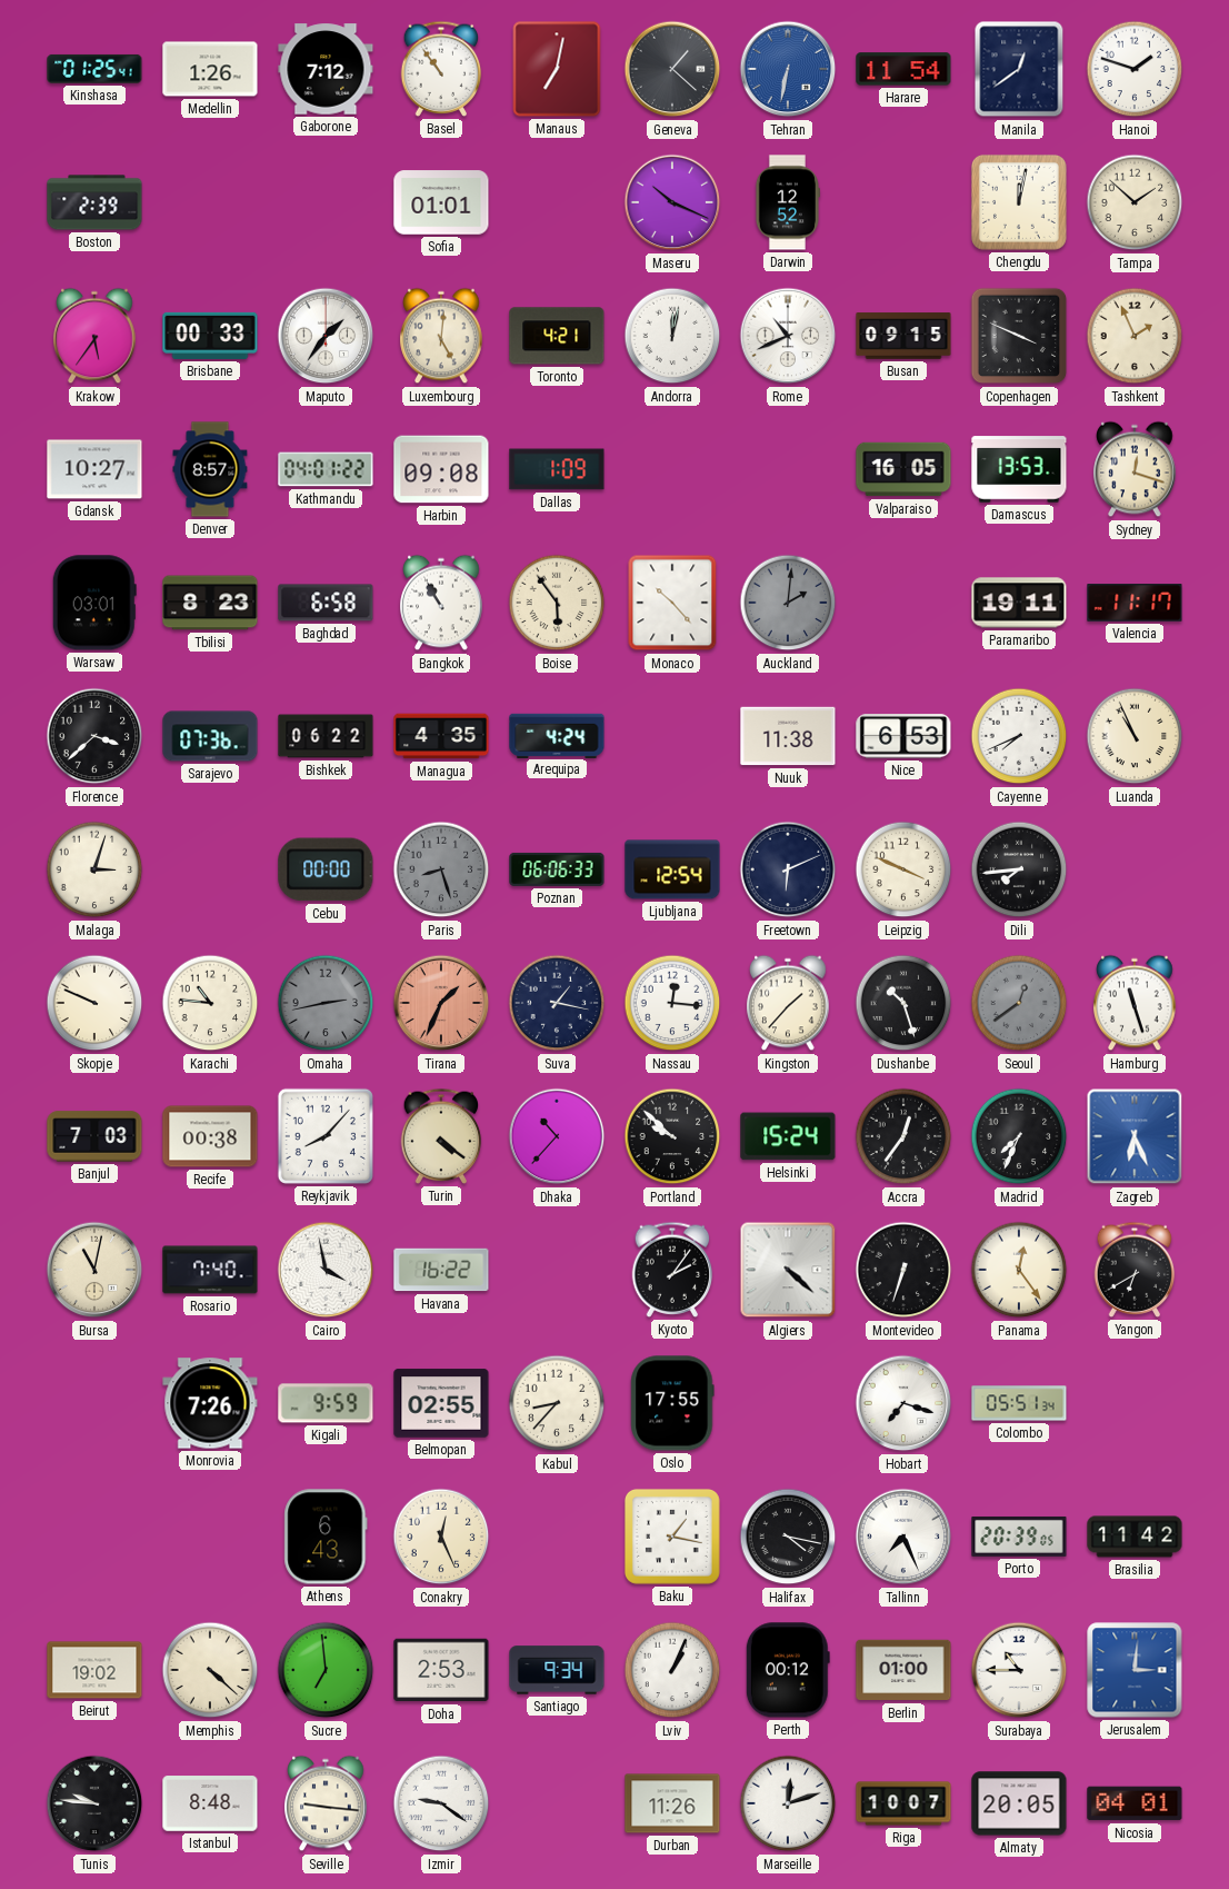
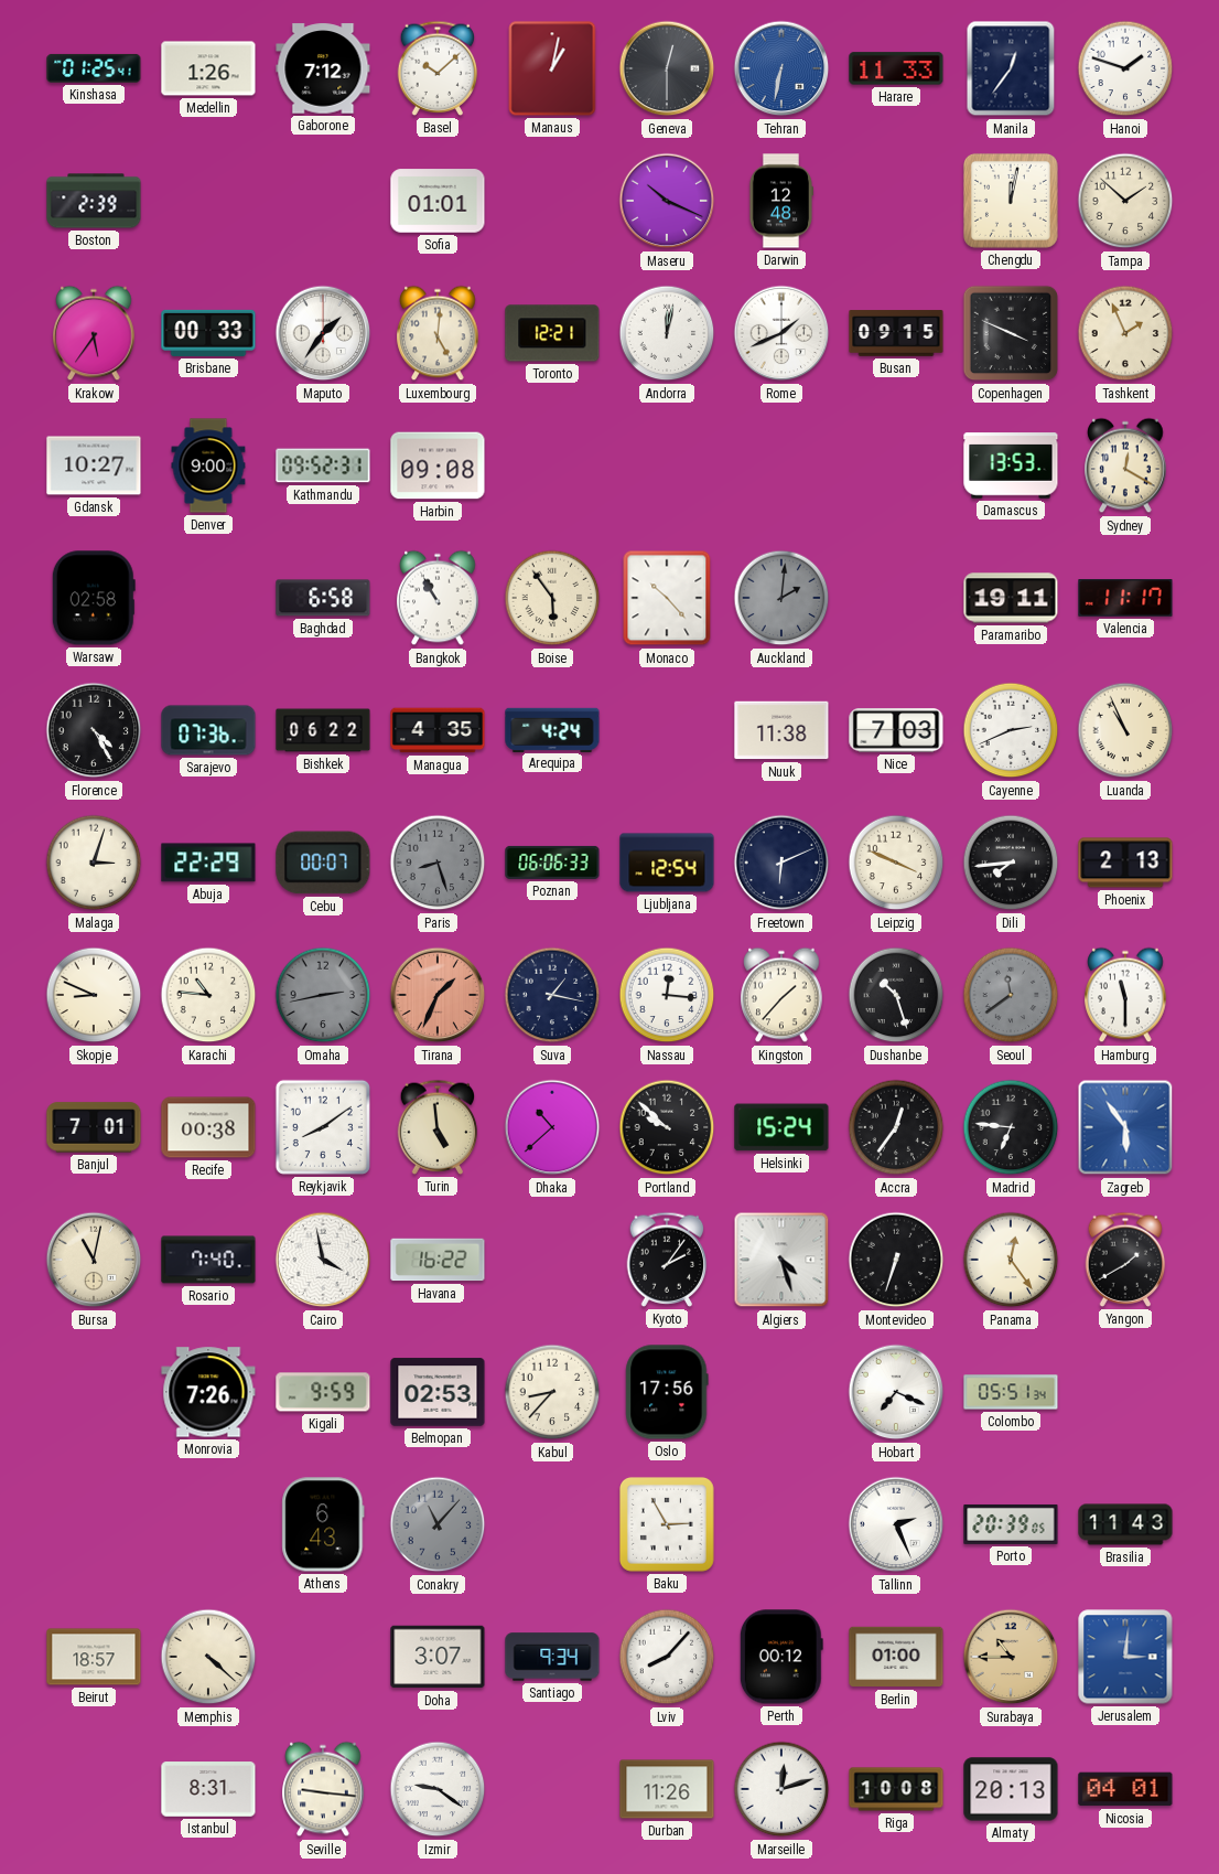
Basel: 10:54 -> 10:08 (438, 68)
Manaus: 7:02 -> 1:02 (552, 68)
Geneva: 1:22 -> 12:30 (667, 68)
Harare: 11:54 -> 11:33 (896, 68)
Manila: 12:39 -> 12:36 (1011, 68)
Darwin: 12:52 -> 12:48 (780, 201)
Toronto: 4:21 -> 12:21 (552, 333)
Rome: 10:41 -> 1:41 (781, 333)
Denver: 8:57 -> 9:00 (208, 465)
Kathmandu: 04:01 -> 09:52 (323, 465)
Dallas: 1:09 -> none (557, 469)
Valparaiso: 16:05 -> none (903, 469)
Sydney: 12:18 -> 12:20 (1125, 465)
Warsaw: 03:01 -> 02:58 (94, 598)
Tbilisi: 8:23 -> none (210, 603)
Florence: 3:38 -> 4:25 (94, 730)
Nice: 6:53 -> 7:03 (896, 730)
Cayenne: 7:41 -> 2:41 (1011, 730)
Abuja: none -> 22:29 (208, 863)
Cebu: 00:00 -> 00:07 (323, 863)
Phoenix: none -> 2:13 (1125, 863)
Skopje: 9:49 -> 8:49 (94, 995)
Seoul: 12:39 -> 11:39 (1011, 995)
Hamburg: 11:27 -> 11:30 (1125, 995)
Banjul: 7:03 -> 7:01 (94, 1127)
Reykjavik: 8:07 -> 8:09 (323, 1127)
Turin: 4:21 -> 4:59 (438, 1127)
Dhaka: 10:37 -> 10:38 (552, 1127)
Madrid: 7:34 -> 6:46 (1011, 1127)
Zagreb: 6:26 -> 5:54 (1125, 1127)
Algiers: 4:22 -> 4:27 (781, 1260)
Yangon: 6:40 -> 1:40 (1125, 1260)
Belmopan: 02:55 -> 02:53 (438, 1392)
Oslo: 17:55 -> 17:56 (667, 1392)
Hobart: 7:18 -> 7:19 (896, 1392)
Conakry: 12:26 -> 11:07 (438, 1524)
Conakry dial: cream -> grey (438, 1524)
Baku: 1:17 -> 2:55 (667, 1524)
Halifax: 4:17 -> none (788, 1537)
Tallinn: 7:26 -> 2:26 (896, 1524)
Brasilia: 11:42 -> 11:43 (1125, 1524)
Beirut: 19:02 -> 18:57 (94, 1657)
Sucre: 6:59 -> none (326, 1670)
Doha: 2:53 -> 3:07 (438, 1657)
Lviv: 1:04 -> 8:07 (667, 1657)
Surabaya dial: white -> champagne (1011, 1657)
Tunis: 9:46 -> none (94, 1803)
Istanbul: 8:48 -> 8:31 (208, 1789)
Riga: 10:07 -> 10:08 (896, 1789)
Almaty: 20:05 -> 20:13 (1011, 1789)
